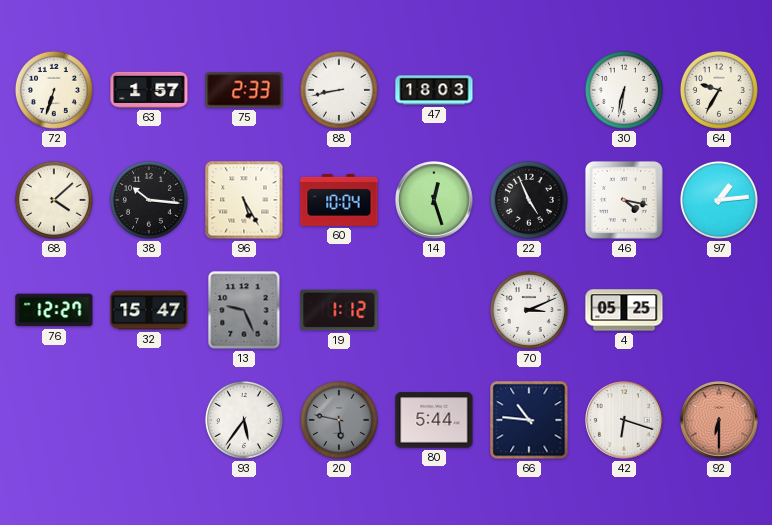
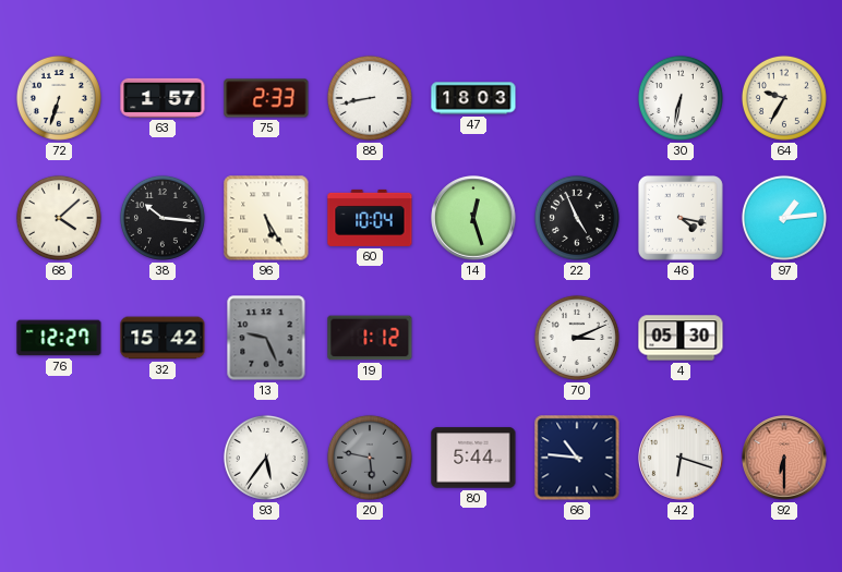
32: 15:47 -> 15:42 (163, 338)
4: 05:25 -> 05:30 (681, 338)
